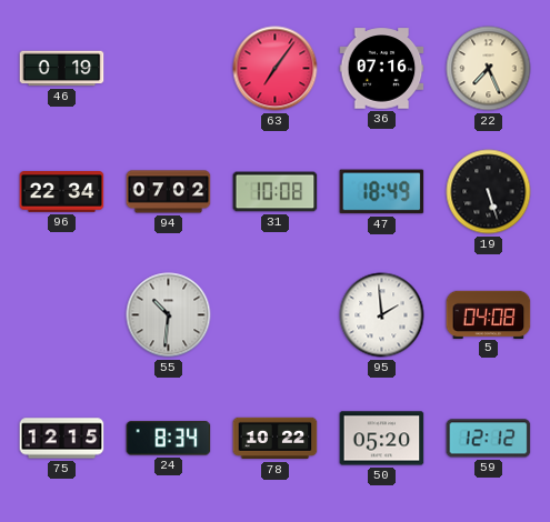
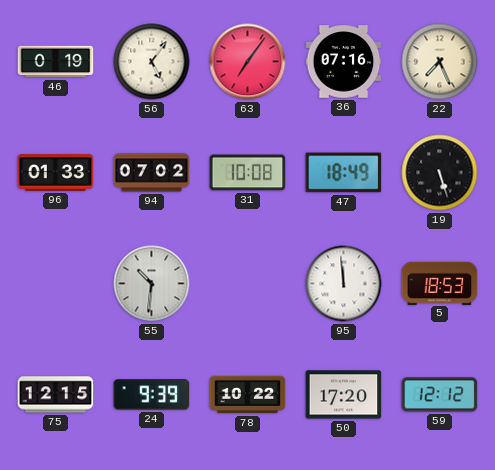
56: none -> 5:06 (152, 62)
96: 22:34 -> 01:33 (56, 173)
95: 1:59 -> 11:59 (344, 284)
5: 04:08 -> 18:53 (440, 283)
24: 8:34 -> 9:39 (152, 395)
50: 05:20 -> 17:20 (344, 395)
